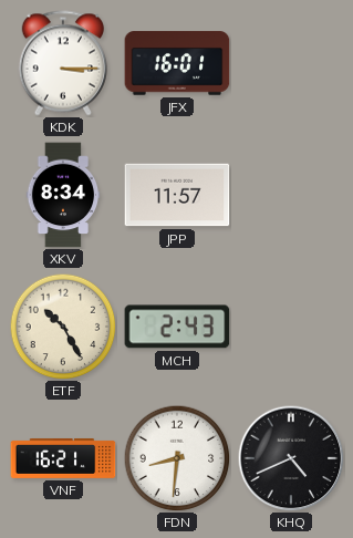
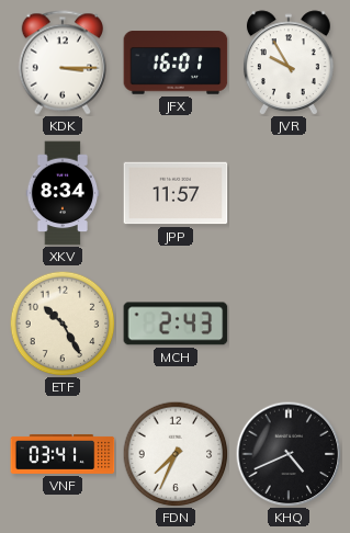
JVR: none -> 9:55 (289, 63)
VNF: 16:21 -> 03:41 (63, 454)
FDN: 8:31 -> 7:34 (176, 454)
